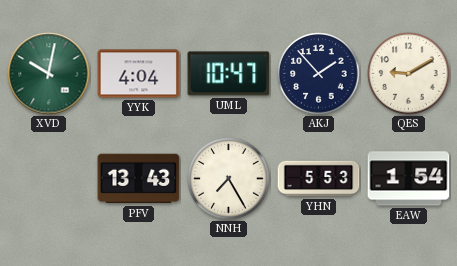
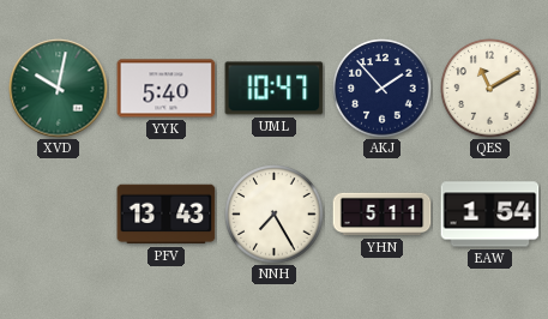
YYK: 4:04 -> 5:40 (167, 89)
QES: 9:10 -> 11:10 (490, 89)
YHN: 5:53 -> 5:11 (383, 215)
